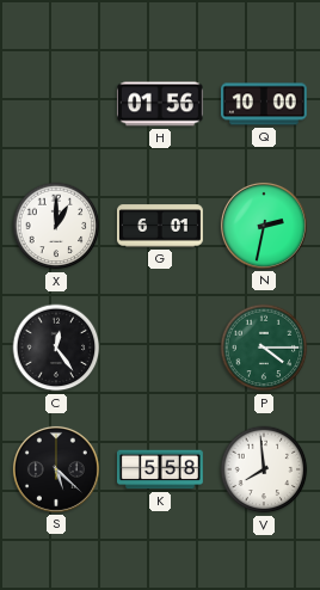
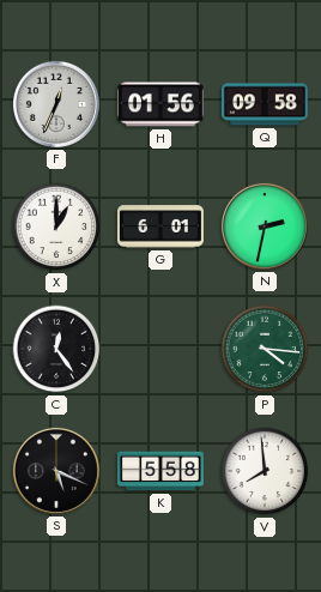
F: none -> 12:34 (56, 104)
Q: 10:00 -> 09:58 (265, 104)
P: 4:15 -> 4:16 (265, 349)
S: 5:22 -> 5:19 (56, 471)
